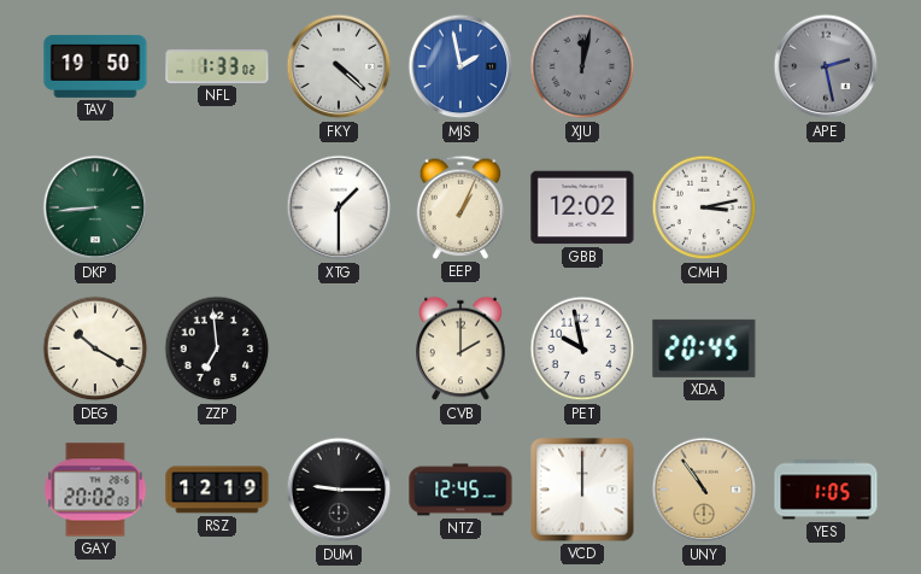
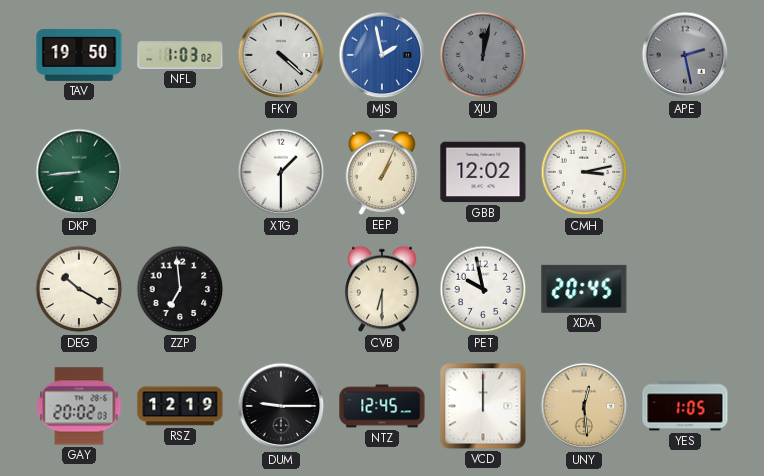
NFL: 1:33 -> 1:03 (180, 55)
CVB: 2:00 -> 6:30 (382, 289)
UNY: 10:54 -> 12:29 (584, 406)
